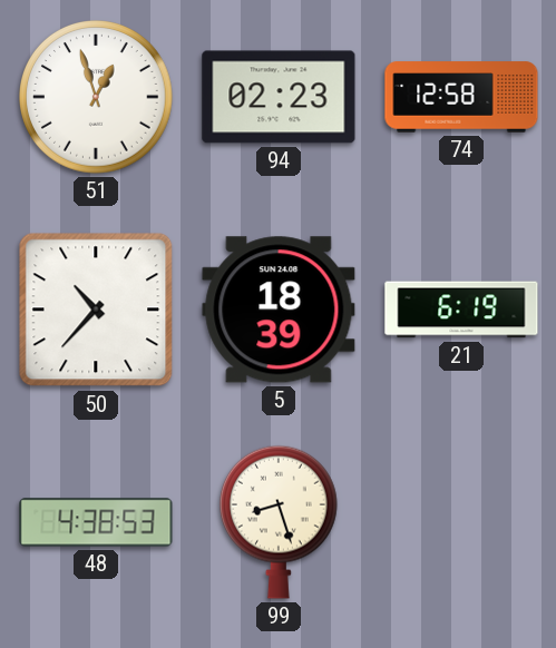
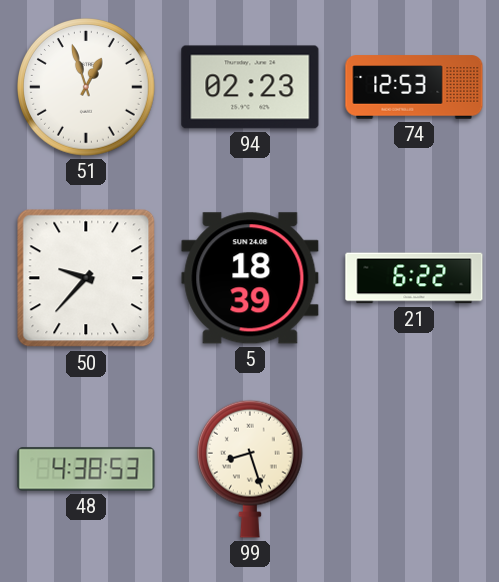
74: 12:58 -> 12:53 (414, 87)
50: 10:37 -> 9:37 (86, 278)
21: 6:19 -> 6:22 (414, 278)
